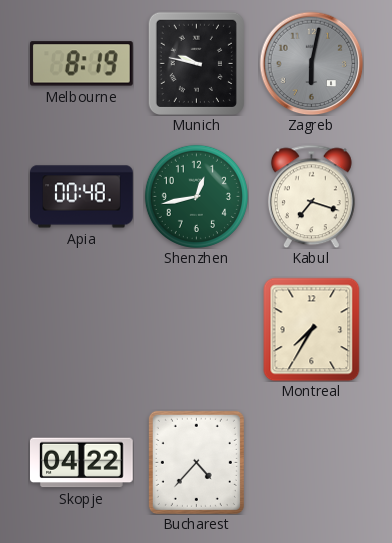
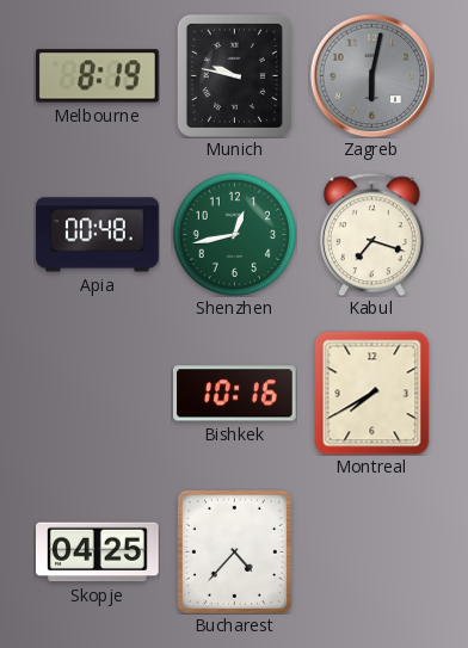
Bishkek: none -> 10:16 (235, 394)
Montreal: 7:35 -> 7:40 (372, 393)
Skopje: 04:22 -> 04:25 (98, 553)
